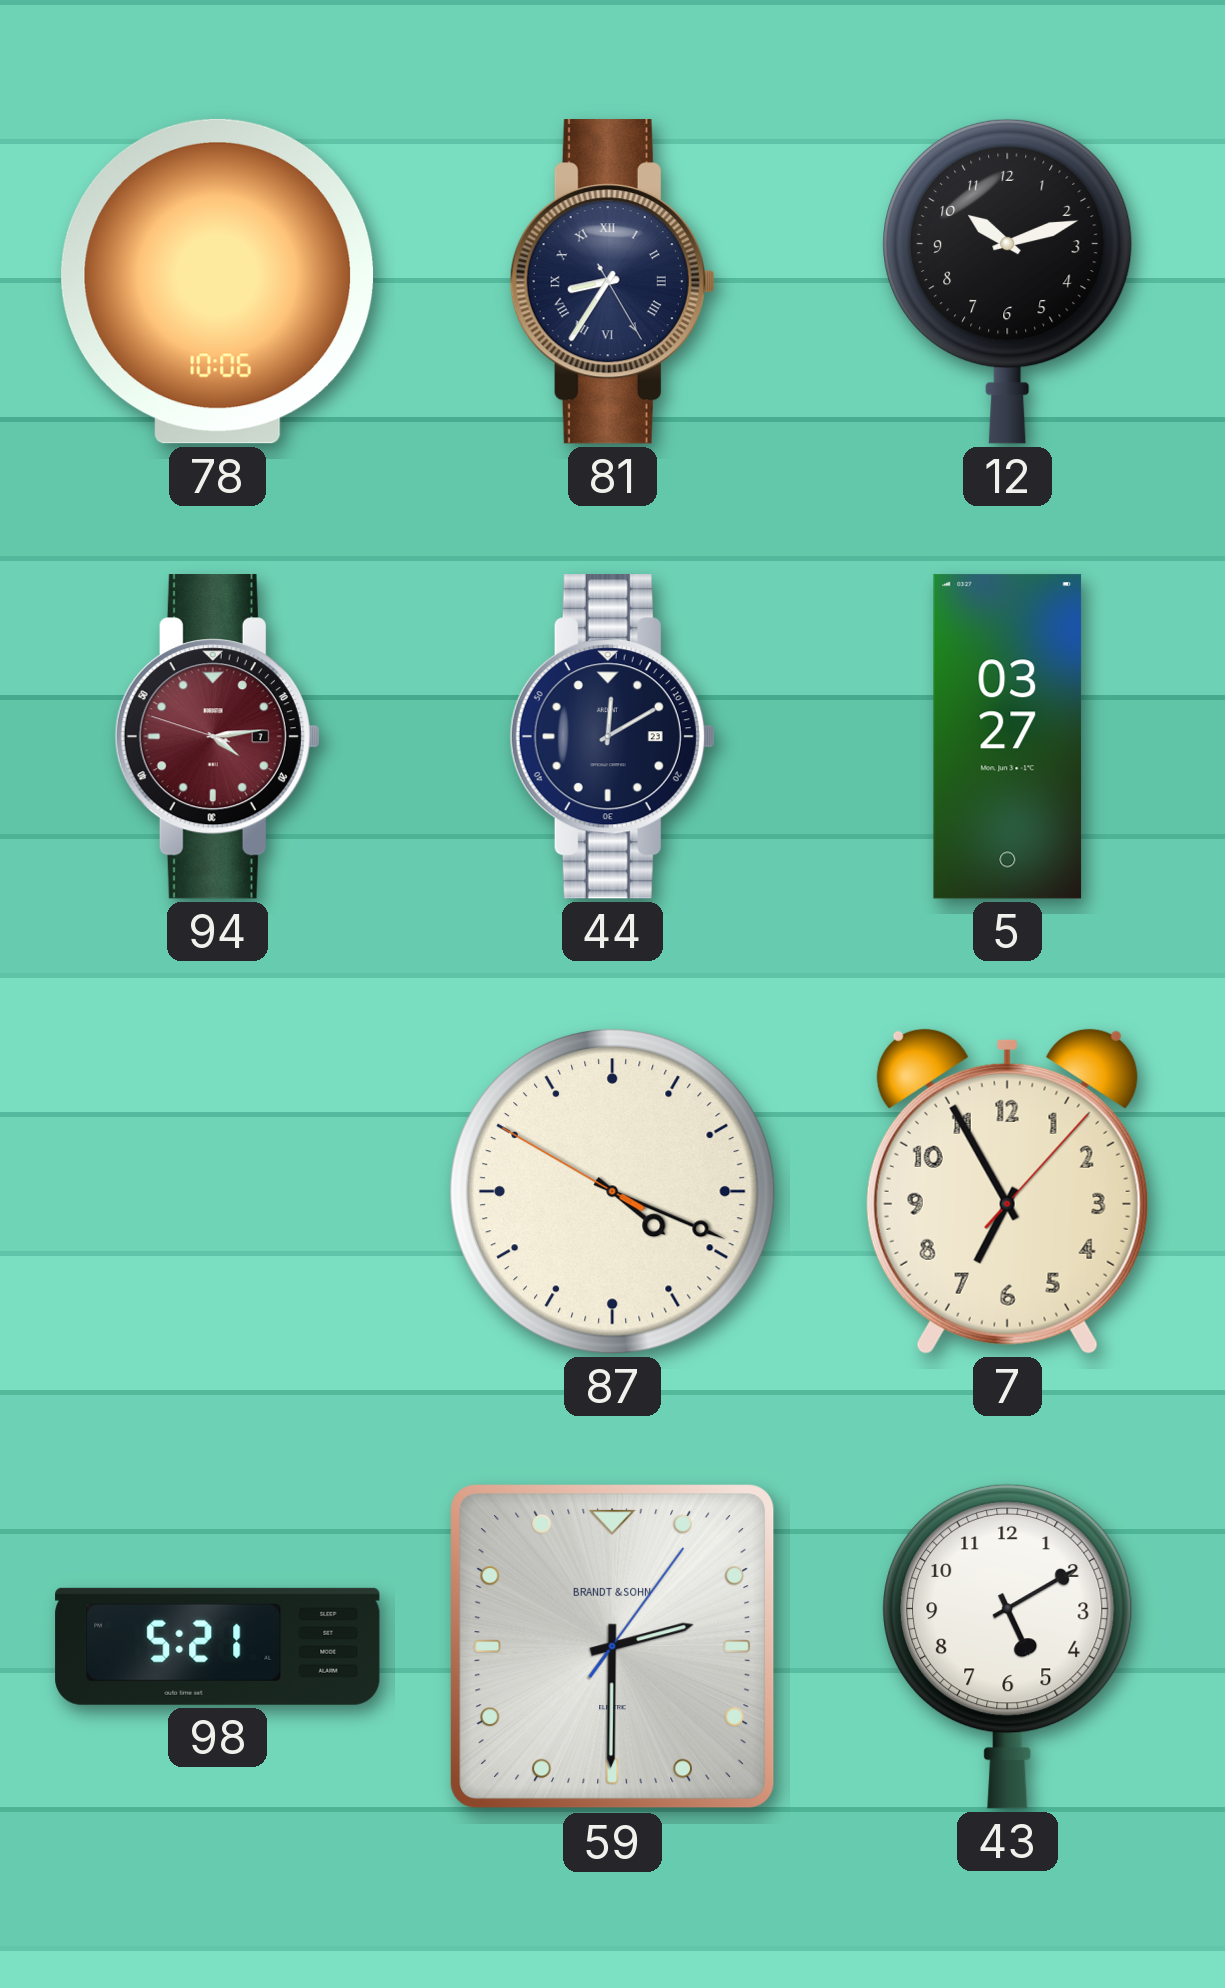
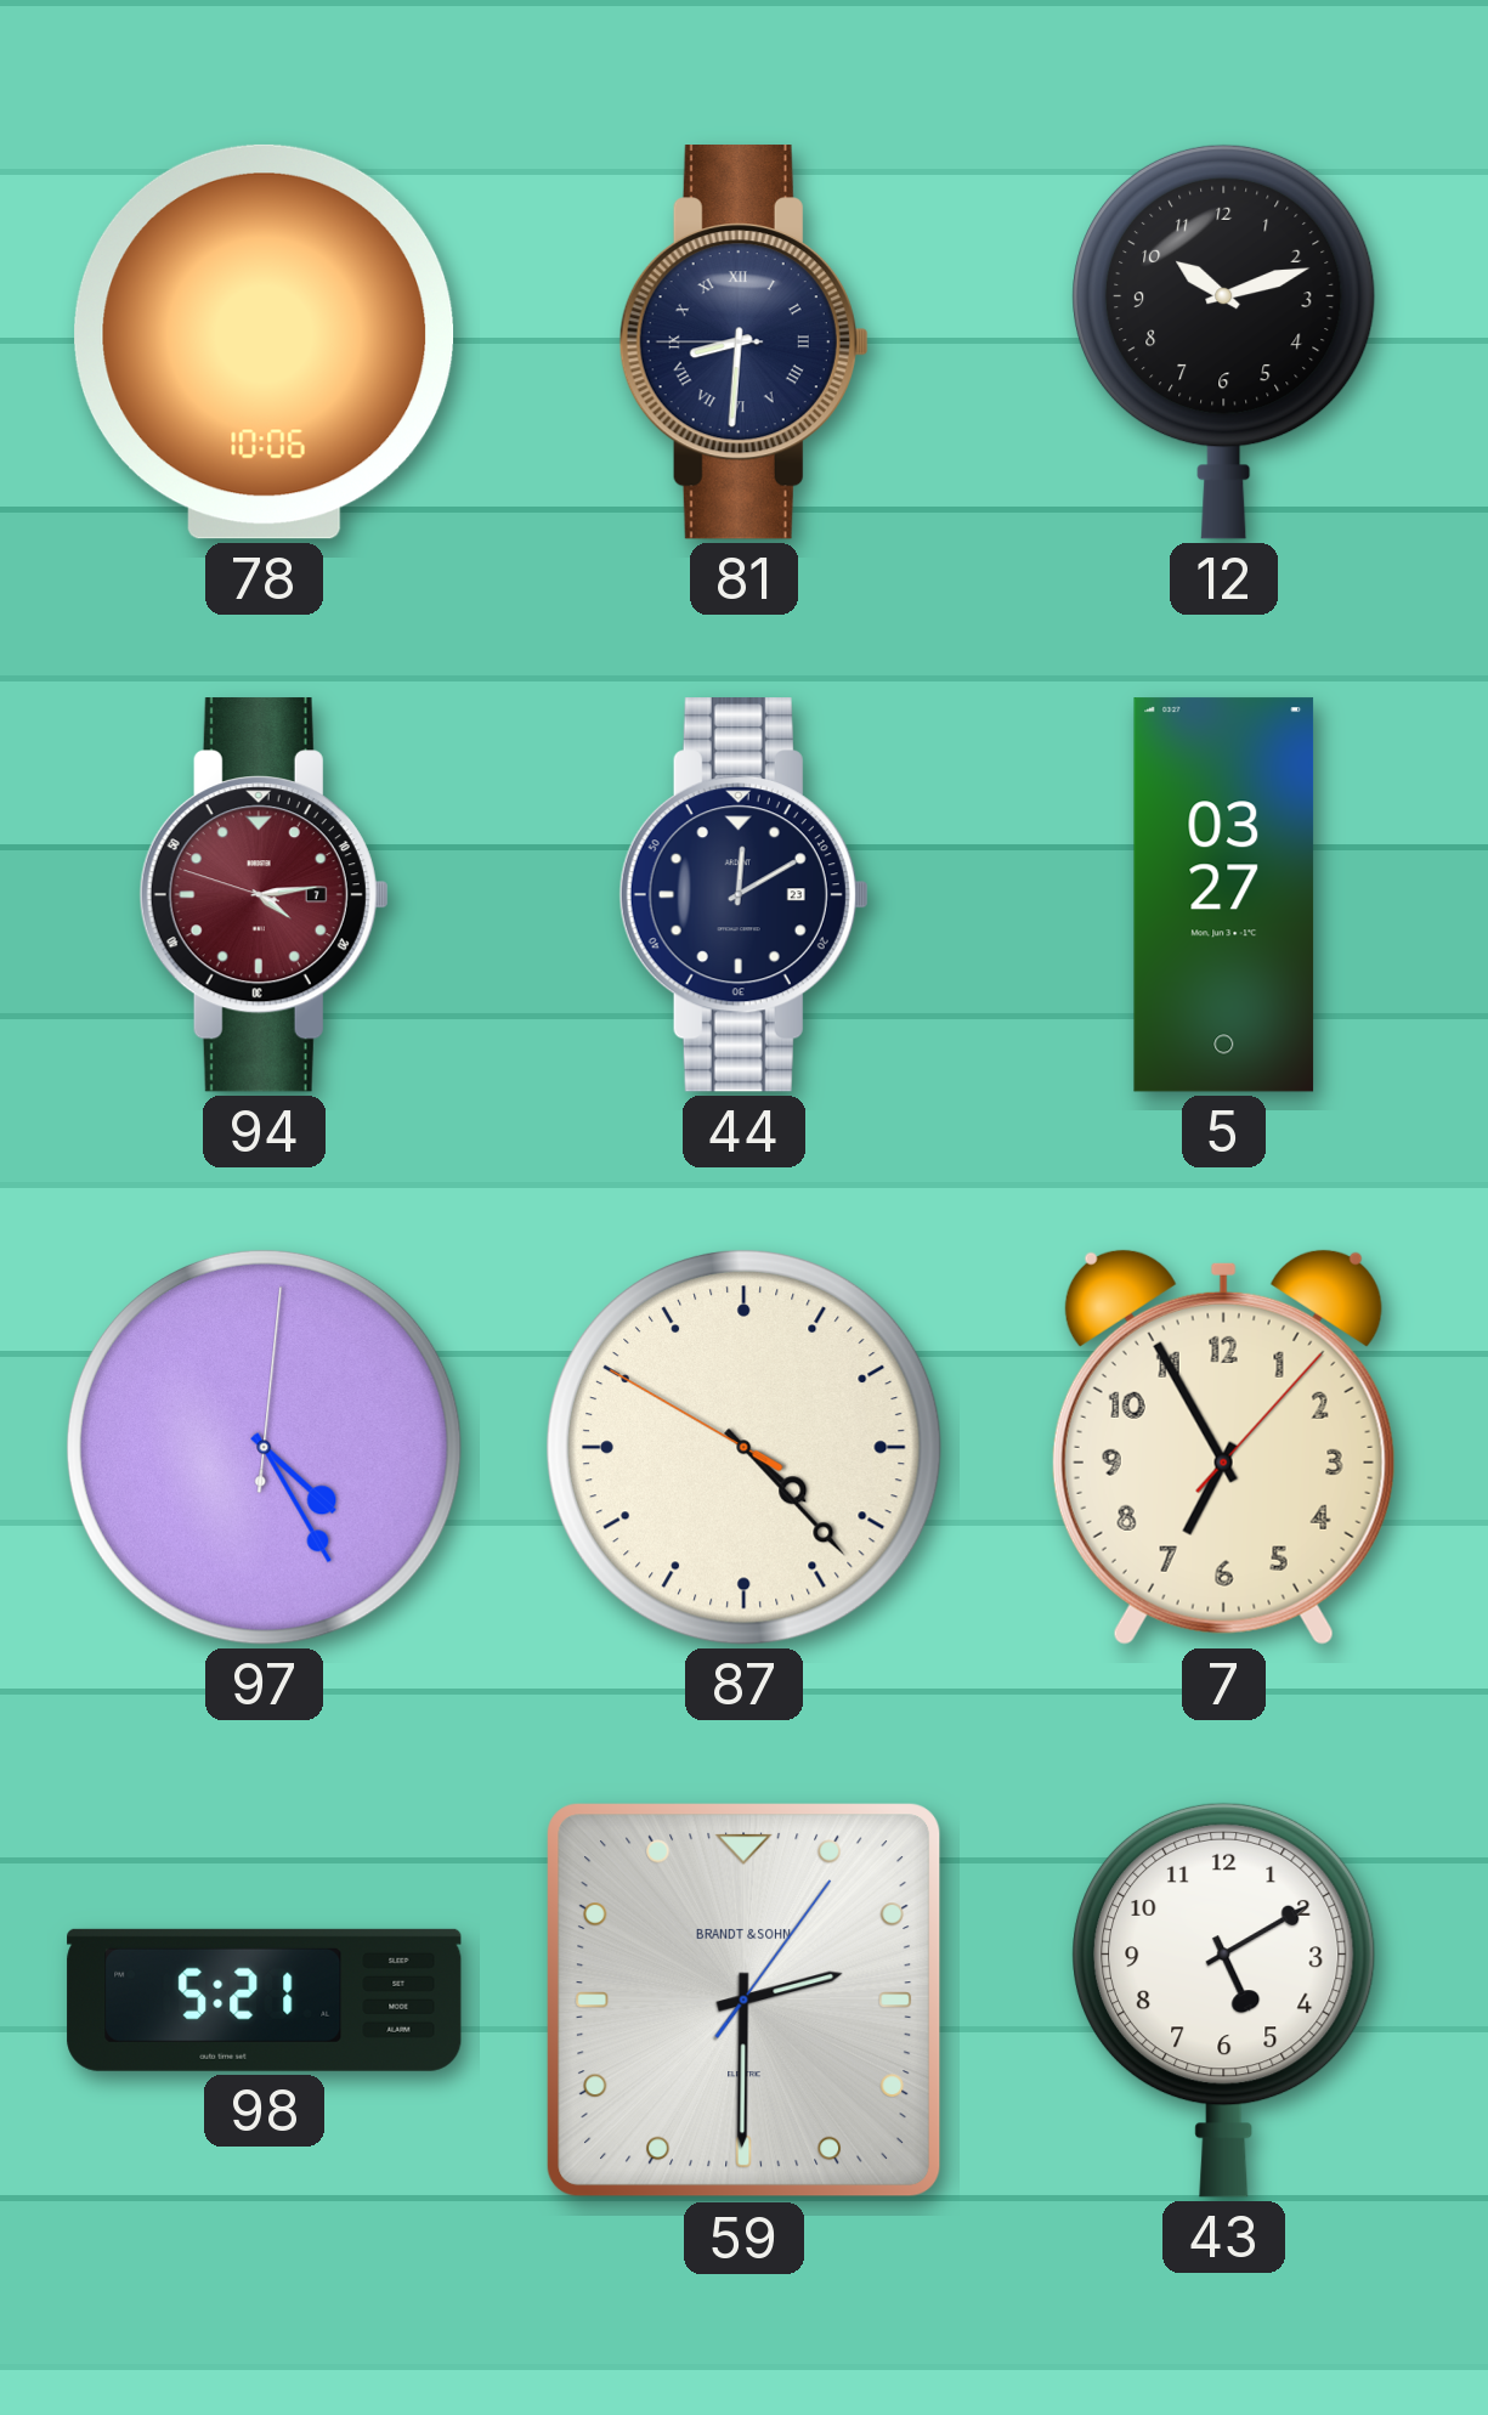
81: 8:35 -> 8:30 (743, 343)
97: none -> 4:25 (264, 1447)
87: 4:18 -> 4:22 (743, 1447)
